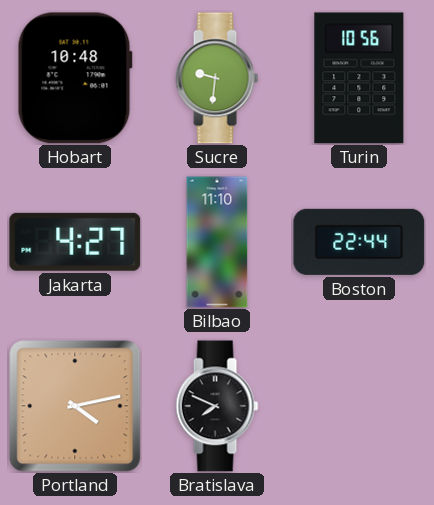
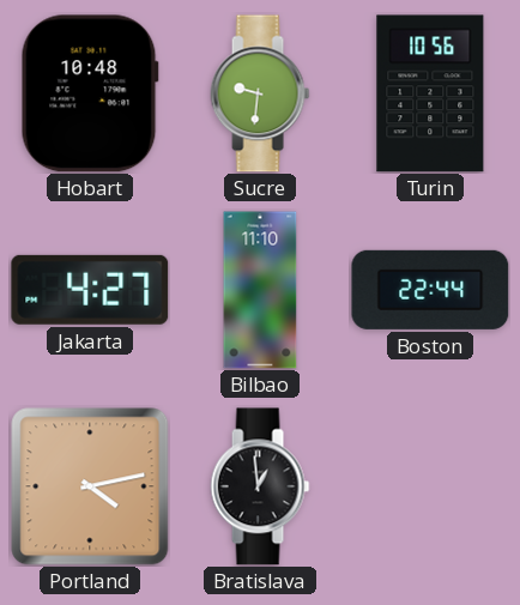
Bratislava: 7:49 -> 12:59 (260, 486)
